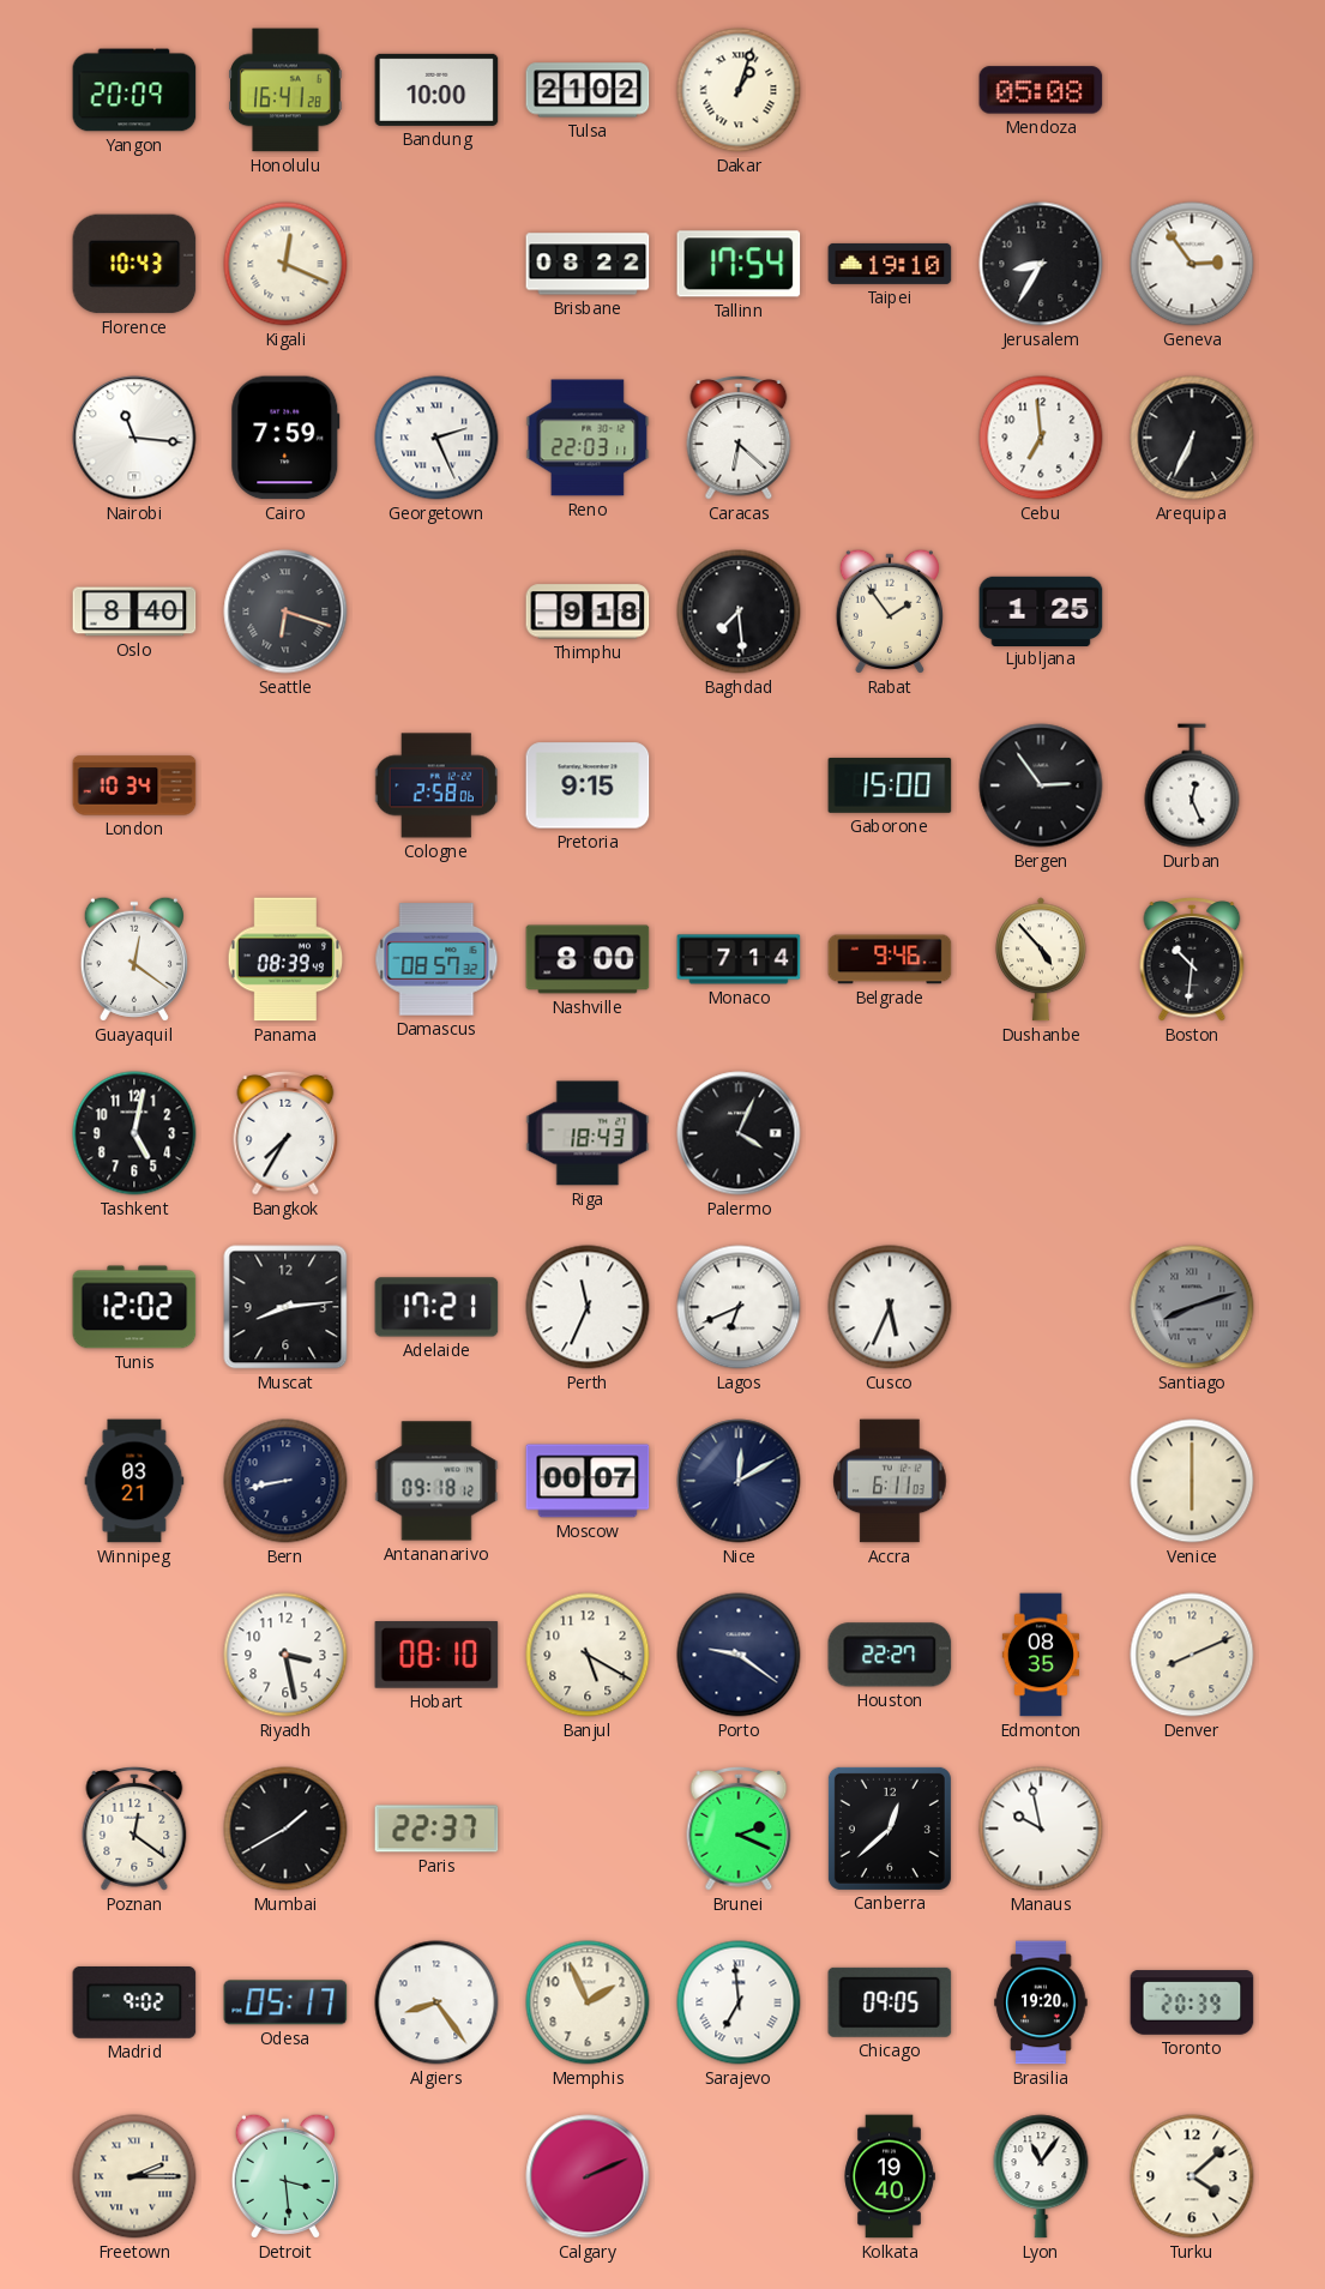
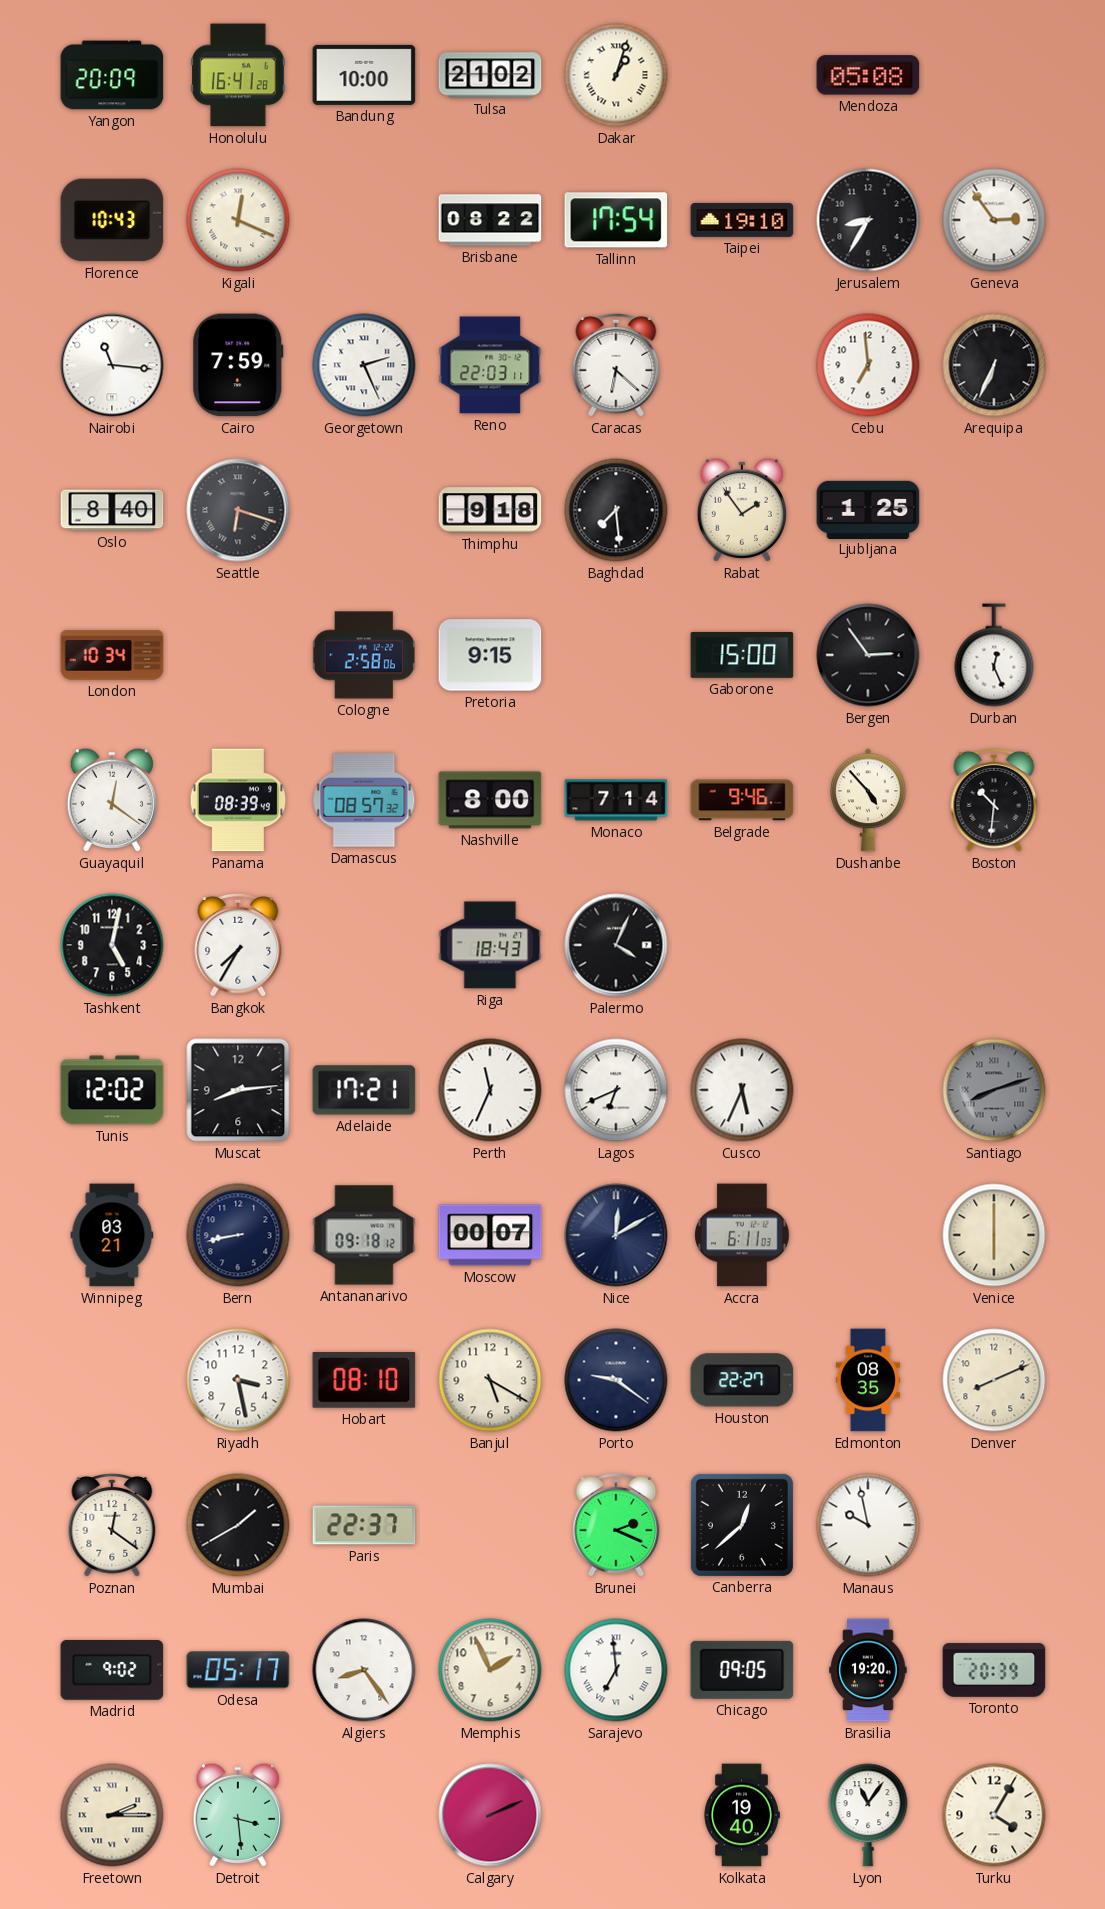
Turku: 4:08 -> 4:05 (994, 1815)
